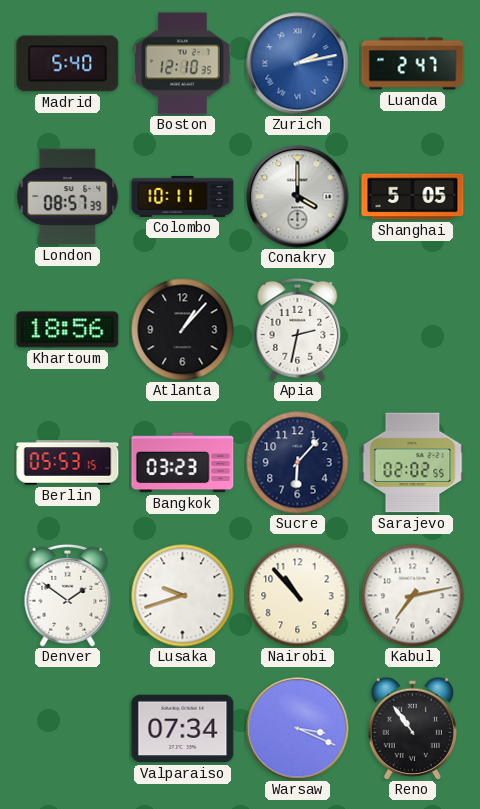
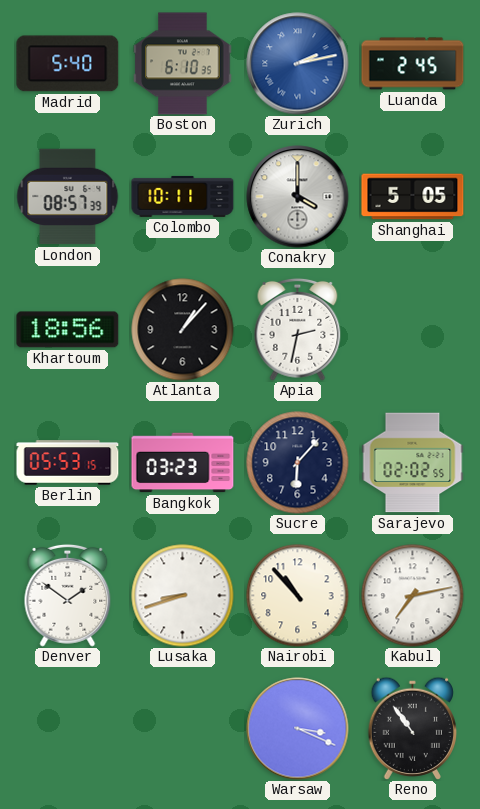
Boston: 12:10 -> 6:10 (183, 64)
Luanda: 2:47 -> 2:45 (413, 64)
Lusaka: 9:42 -> 8:42 (183, 596)
Valparaiso: 07:34 -> none (183, 729)
